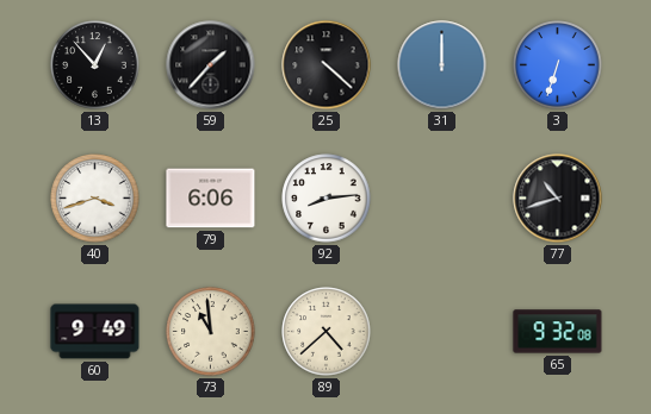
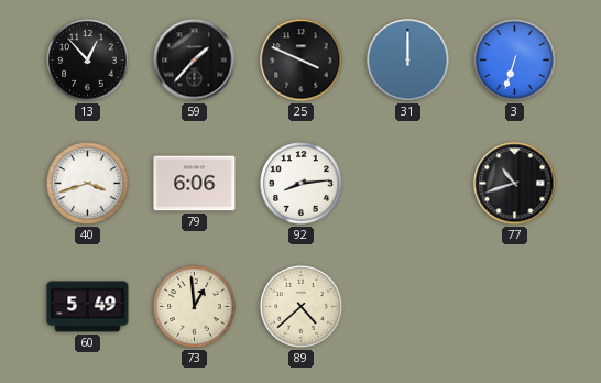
25: 4:22 -> 3:49 (302, 61)
60: 9:49 -> 5:49 (88, 307)
73: 10:59 -> 12:59 (195, 307)
65: 9:32 -> none (558, 332)
